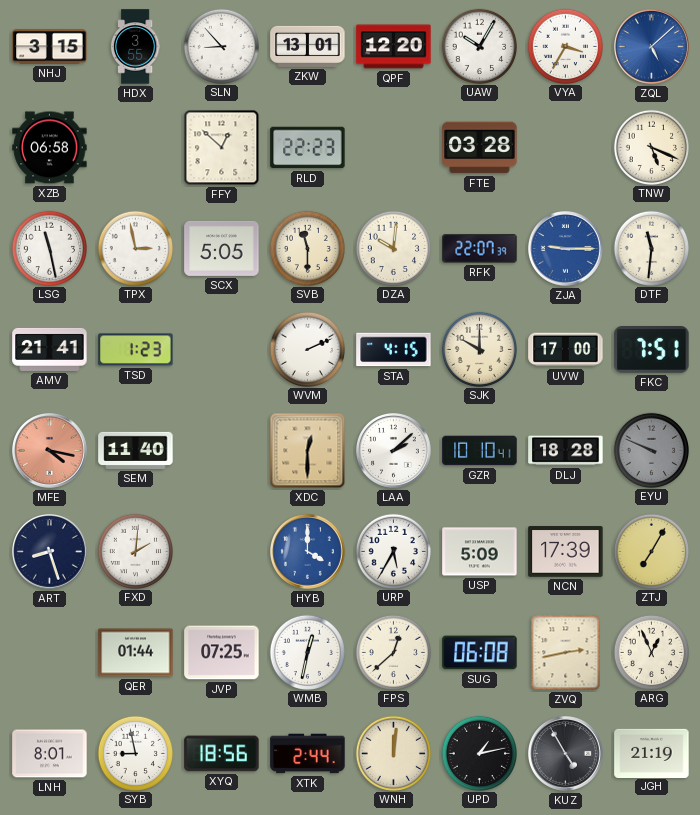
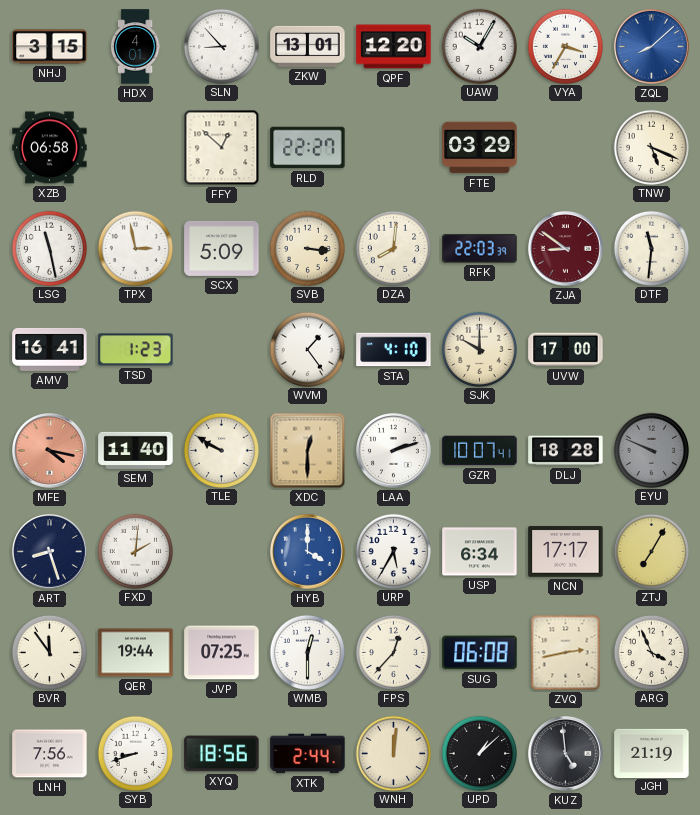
HDX: 3:55 -> 4:01 (135, 47)
ZQL: 5:08 -> 8:08 (652, 47)
RLD: 22:23 -> 22:27 (308, 148)
FTE: 03:28 -> 03:29 (480, 148)
SCX: 5:05 -> 5:09 (222, 248)
SVB: 11:30 -> 3:16 (307, 248)
DZA: 10:01 -> 8:01 (393, 248)
RFK: 22:07 -> 22:03 (480, 249)
ZJA: 9:15 -> 8:51 (566, 249)
ZJA dial: blue -> burgundy (566, 249)
AMV: 21:41 -> 16:41 (50, 349)
WVM: 2:11 -> 1:24 (307, 349)
STA: 4:15 -> 4:10 (394, 350)
FKC: 7:51 -> none (652, 350)
TLE: none -> 9:50 (221, 450)
LAA: 2:08 -> 2:12 (394, 451)
GZR: 10:10 -> 10:07 (480, 451)
USP: 5:09 -> 6:34 (480, 552)
NCN: 17:39 -> 17:17 (566, 552)
BVR: none -> 11:54 (49, 652)
QER: 01:44 -> 19:44 (136, 653)
WMB: 12:32 -> 12:30 (307, 652)
FPS: 12:38 -> 12:37 (393, 652)
ARG: 12:56 -> 3:56 (651, 652)
LNH: 8:01 -> 7:56 (50, 754)
SYB: 8:58 -> 8:42 (135, 753)
UPD: 1:13 -> 1:08 (479, 753)
KUZ: 4:55 -> 4:59 (566, 754)
